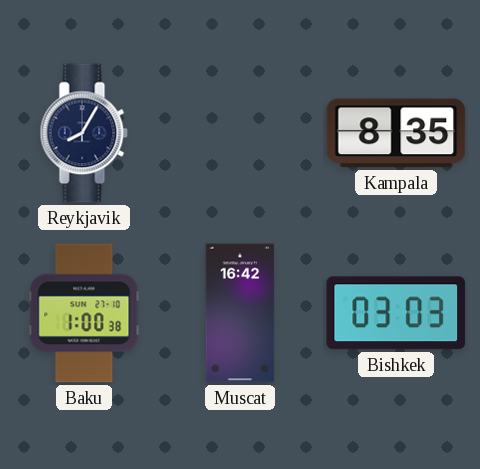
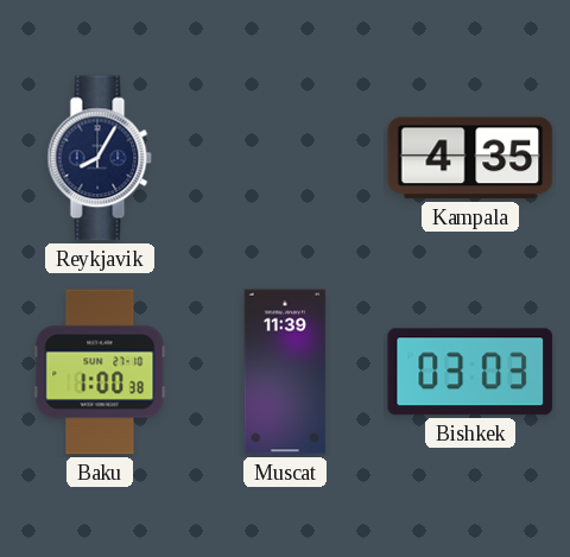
Kampala: 8:35 -> 4:35 (470, 158)
Muscat: 16:42 -> 11:39 (285, 372)
